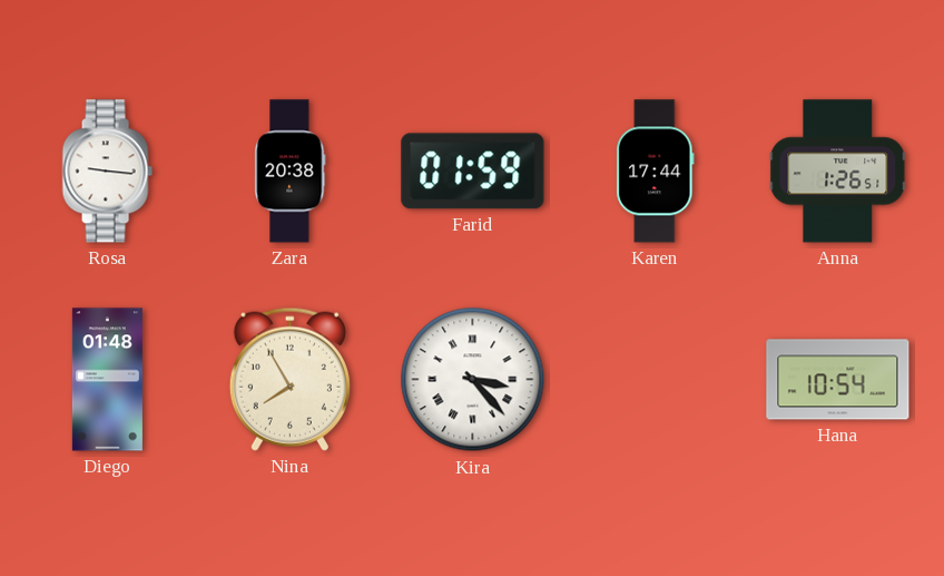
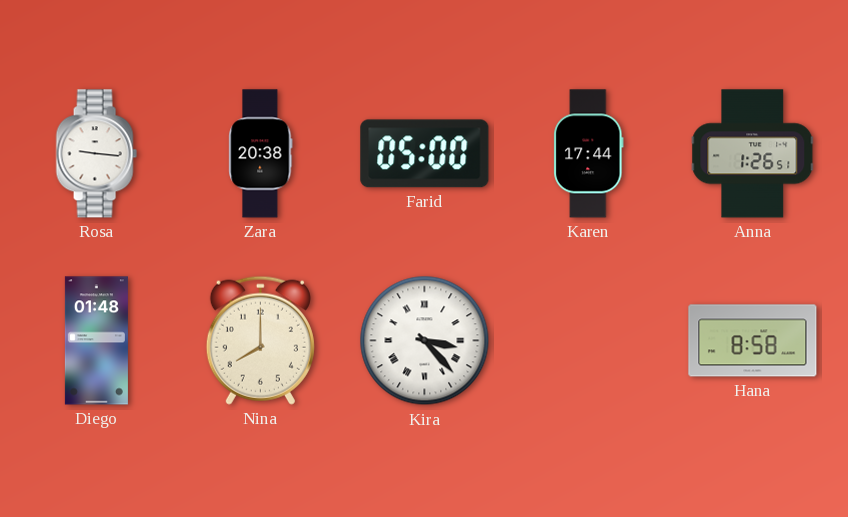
Farid: 01:59 -> 05:00 (425, 154)
Nina: 7:55 -> 8:00 (260, 340)
Hana: 10:54 -> 8:58 (753, 341)
